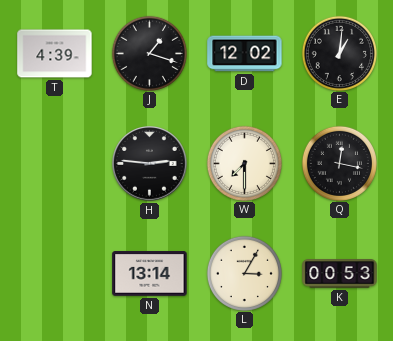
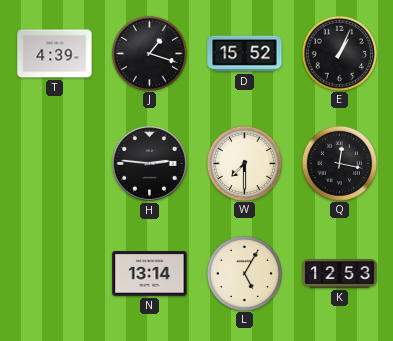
D: 12:02 -> 15:52 (245, 54)
E: 1:01 -> 1:04 (339, 53)
L: 3:05 -> 5:05 (244, 273)
K: 00:53 -> 12:53 (340, 274)
